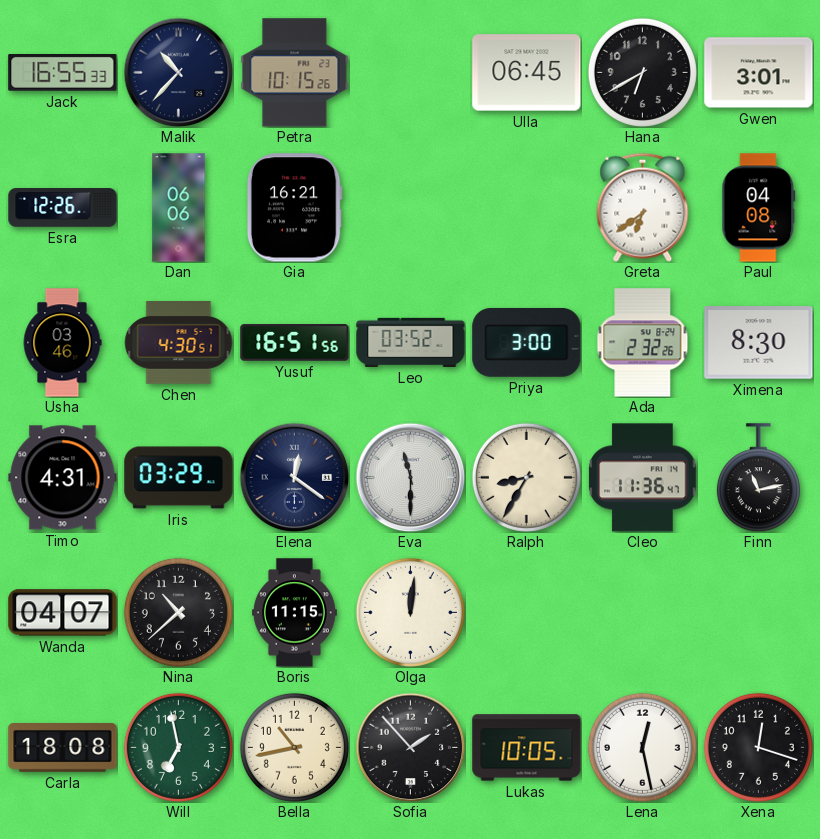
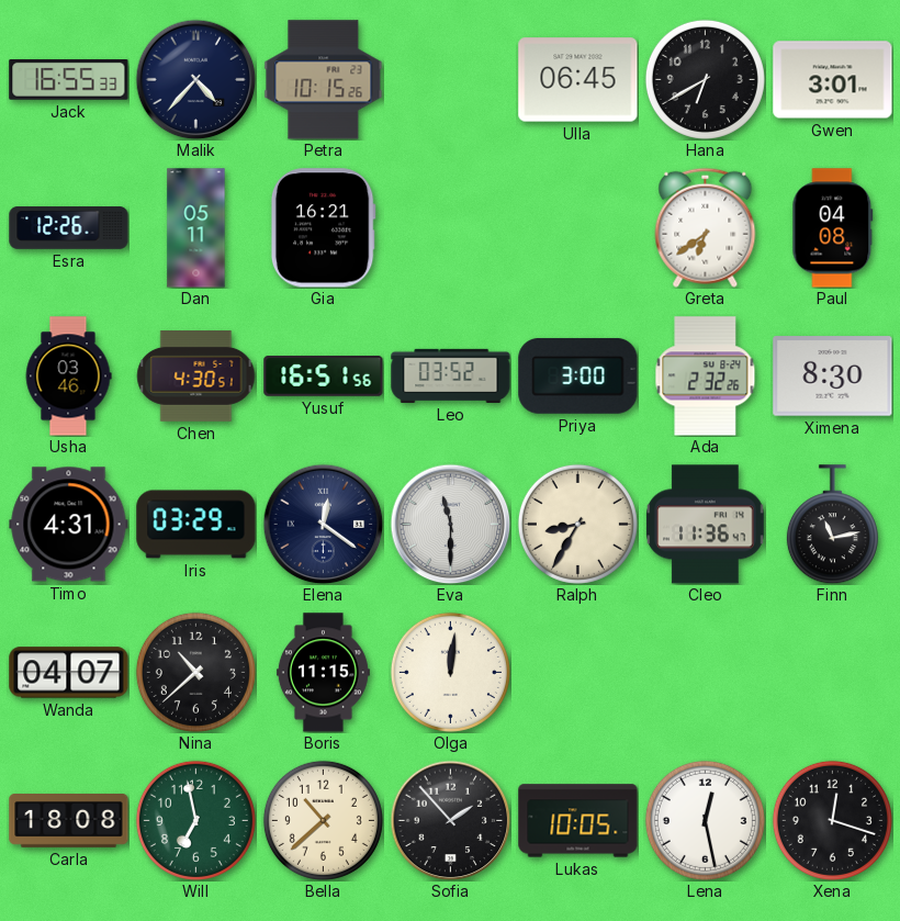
Malik: 10:37 -> 4:37 (195, 79)
Dan: 06:06 -> 05:11 (196, 228)
Bella: 10:43 -> 10:38 (323, 820)
